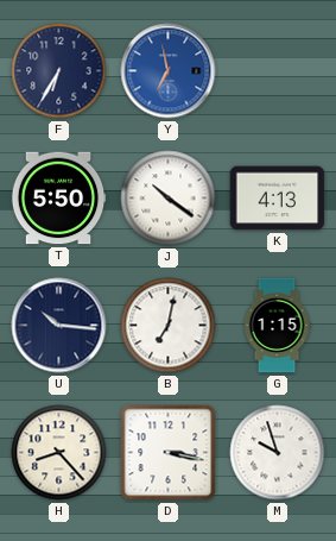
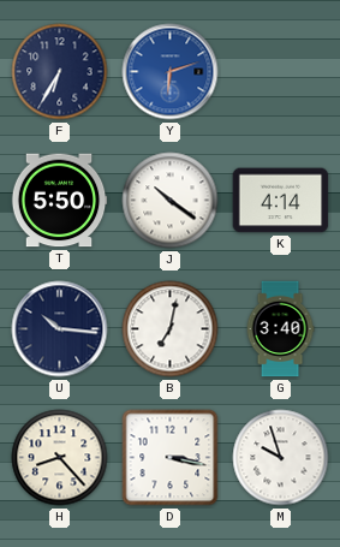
Y: 6:58 -> 6:12 (171, 72)
K: 4:13 -> 4:14 (281, 201)
G: 1:15 -> 3:40 (280, 329)
